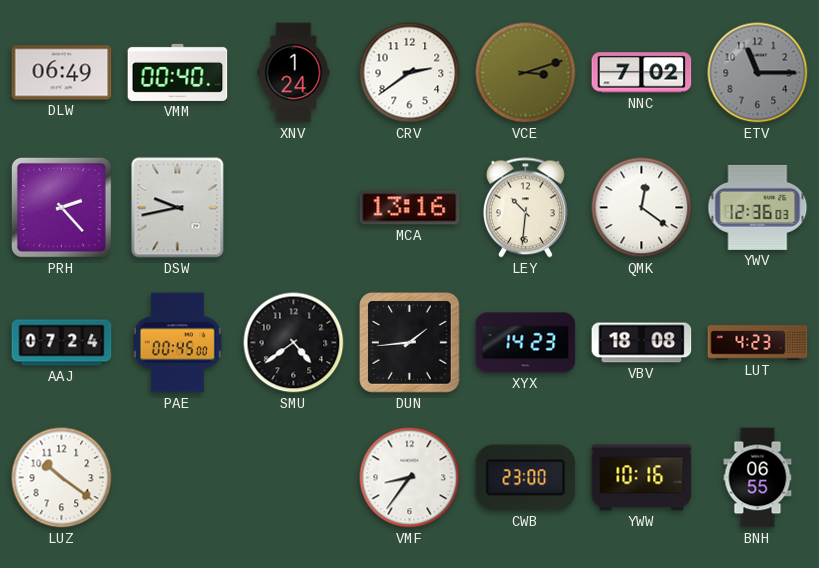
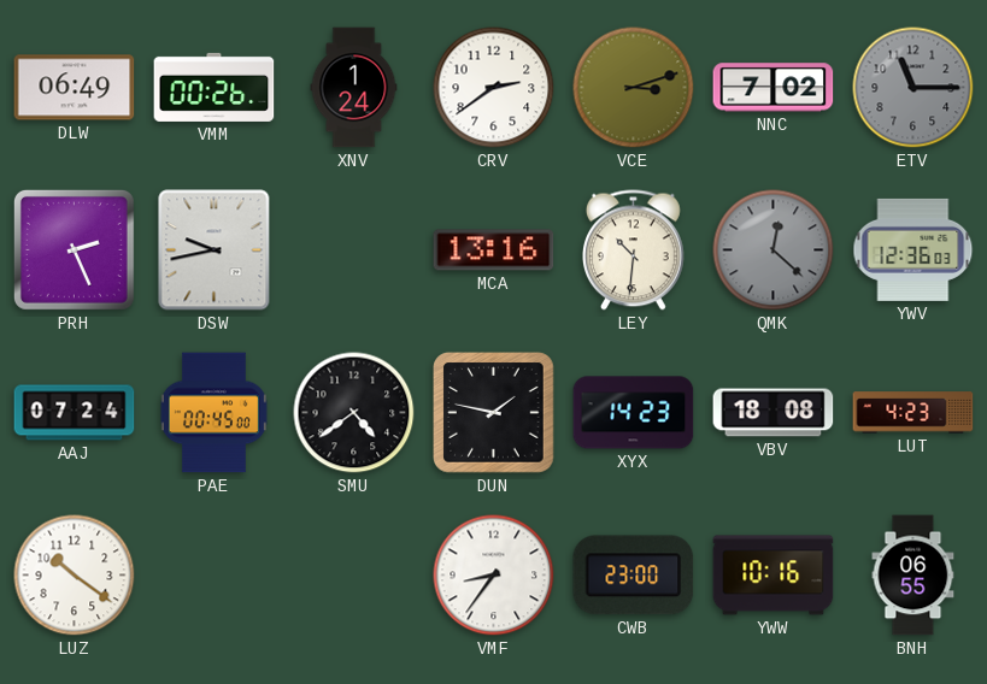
VMM: 00:40 -> 00:26 (215, 87)
PRH: 2:23 -> 2:26 (74, 249)
QMK: 12:21 -> 12:22 (774, 250)
QMK dial: white -> grey (774, 250)
DUN: 1:44 -> 1:47 (494, 413)
